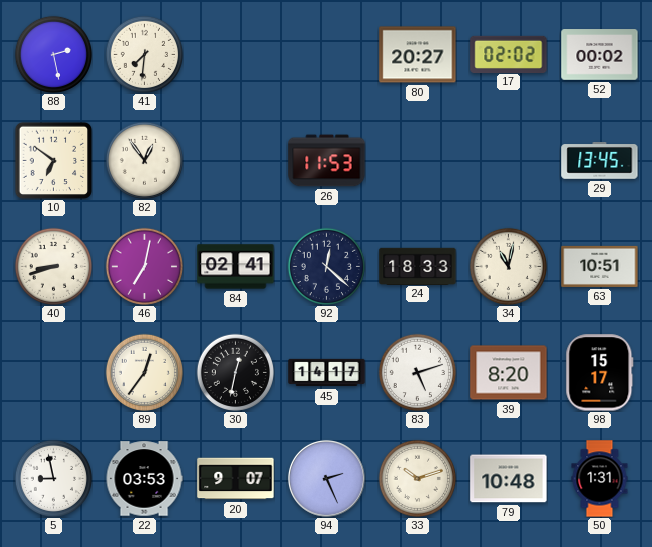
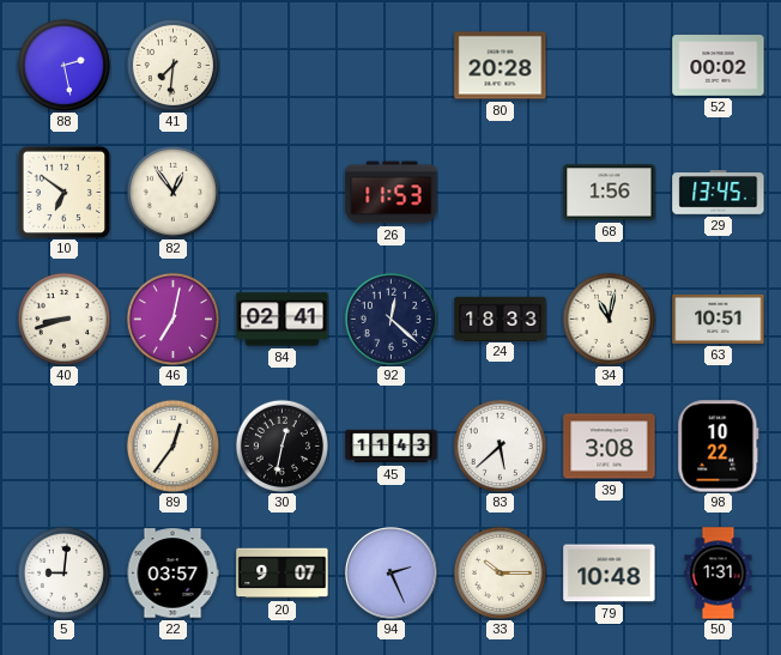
80: 20:27 -> 20:28 (501, 66)
17: 02:02 -> none (509, 54)
68: none -> 1:56 (610, 193)
45: 14:17 -> 11:43 (392, 447)
83: 5:12 -> 5:38 (500, 445)
39: 8:20 -> 3:08 (610, 447)
98: 15:17 -> 10:22 (719, 447)
5: 8:58 -> 9:01 (63, 572)
22: 03:53 -> 03:57 (172, 574)
33: 10:12 -> 10:15 (500, 572)
